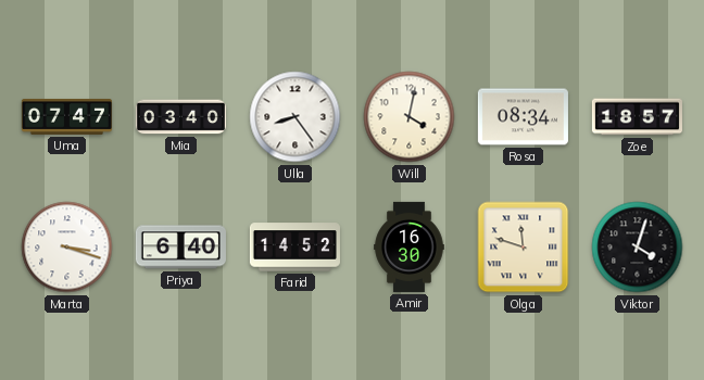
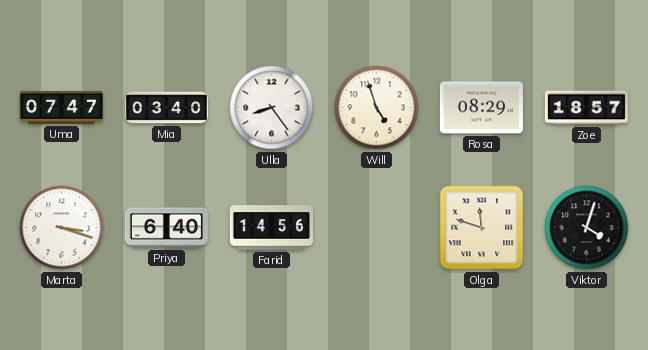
Will: 4:02 -> 4:57 (377, 108)
Rosa: 08:34 -> 08:29 (481, 108)
Farid: 14:52 -> 14:56 (271, 228)
Amir: 16:30 -> none (410, 246)
